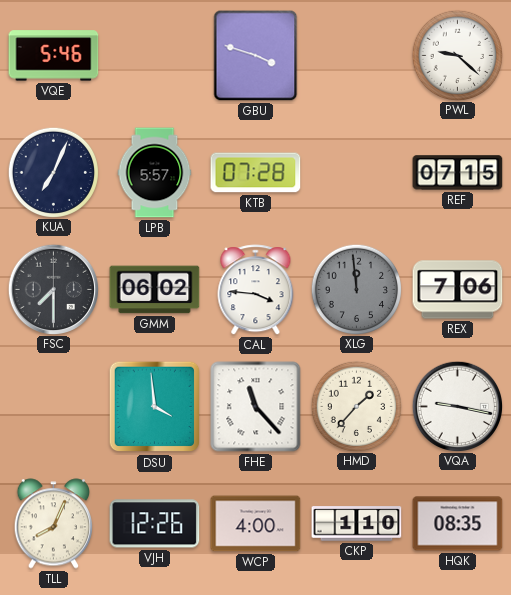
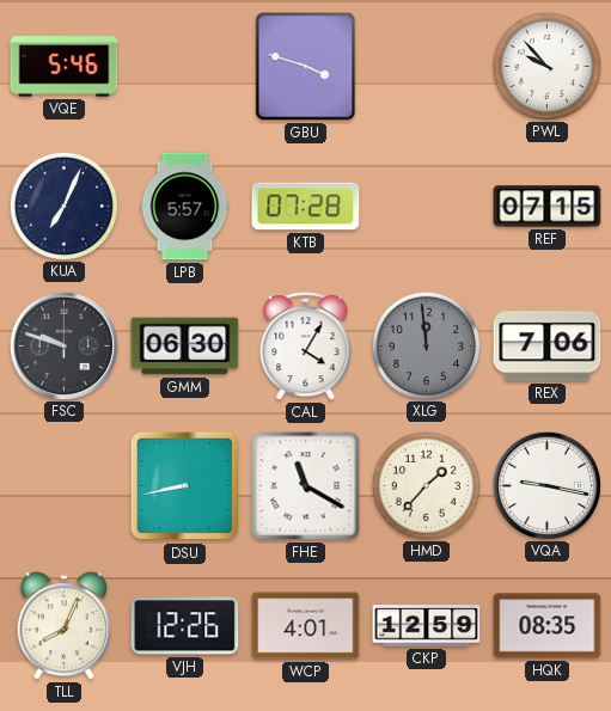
PWL: 9:22 -> 9:53 (546, 66)
FSC: 7:30 -> 9:48 (63, 345)
GMM: 06:02 -> 06:30 (185, 347)
CAL: 3:46 -> 4:05 (306, 347)
DSU: 3:59 -> 8:43 (185, 486)
FHE: 11:23 -> 11:20 (306, 486)
WCP: 4:00 -> 4:01 (306, 626)
CKP: 1:10 -> 12:59 (427, 626)
